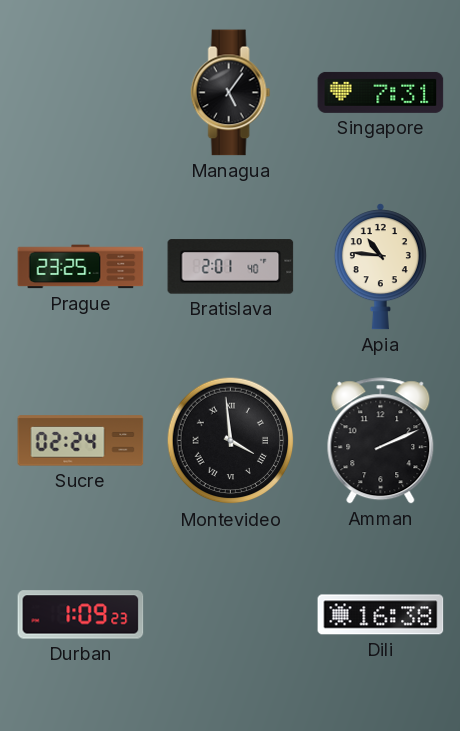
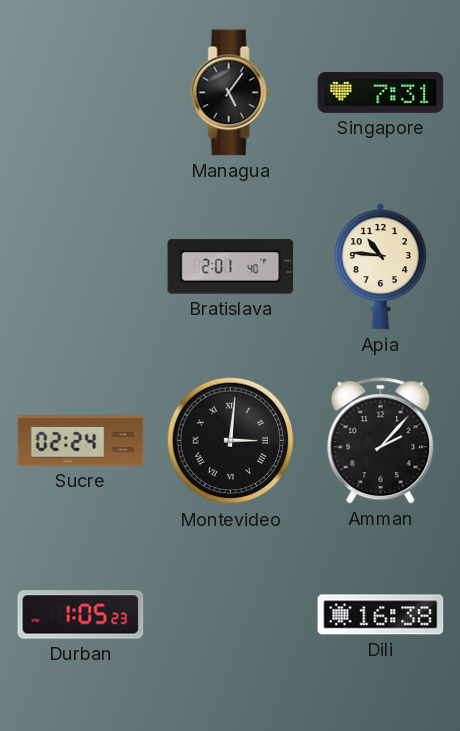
Prague: 23:25 -> none (81, 267)
Montevideo: 3:59 -> 3:01 (231, 441)
Amman: 2:11 -> 2:07 (381, 441)
Durban: 1:09 -> 1:05 (81, 615)
